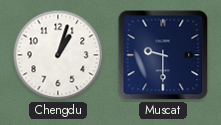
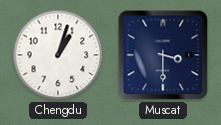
Muscat: 9:30 -> 3:30 (163, 55)
